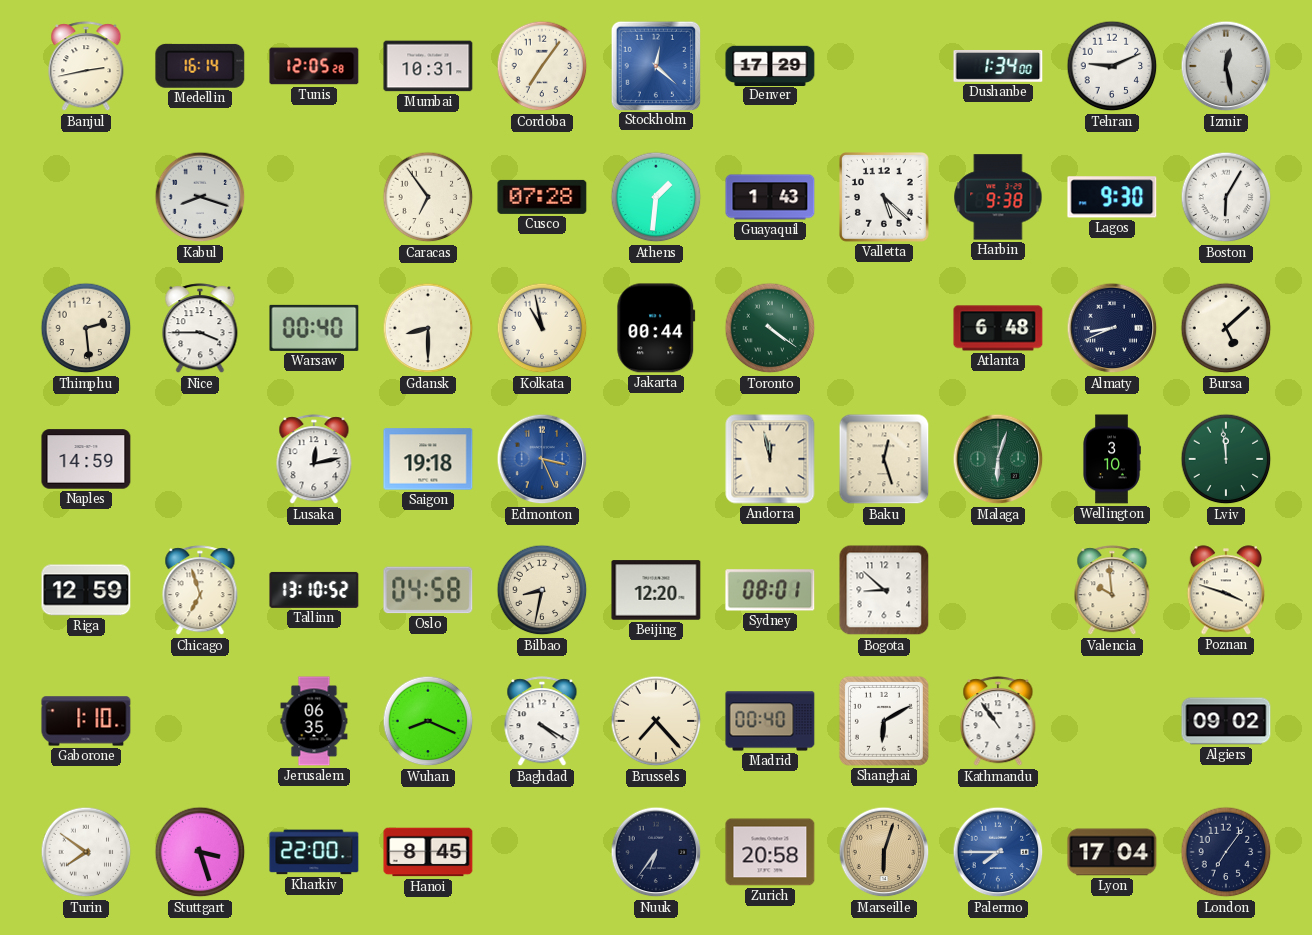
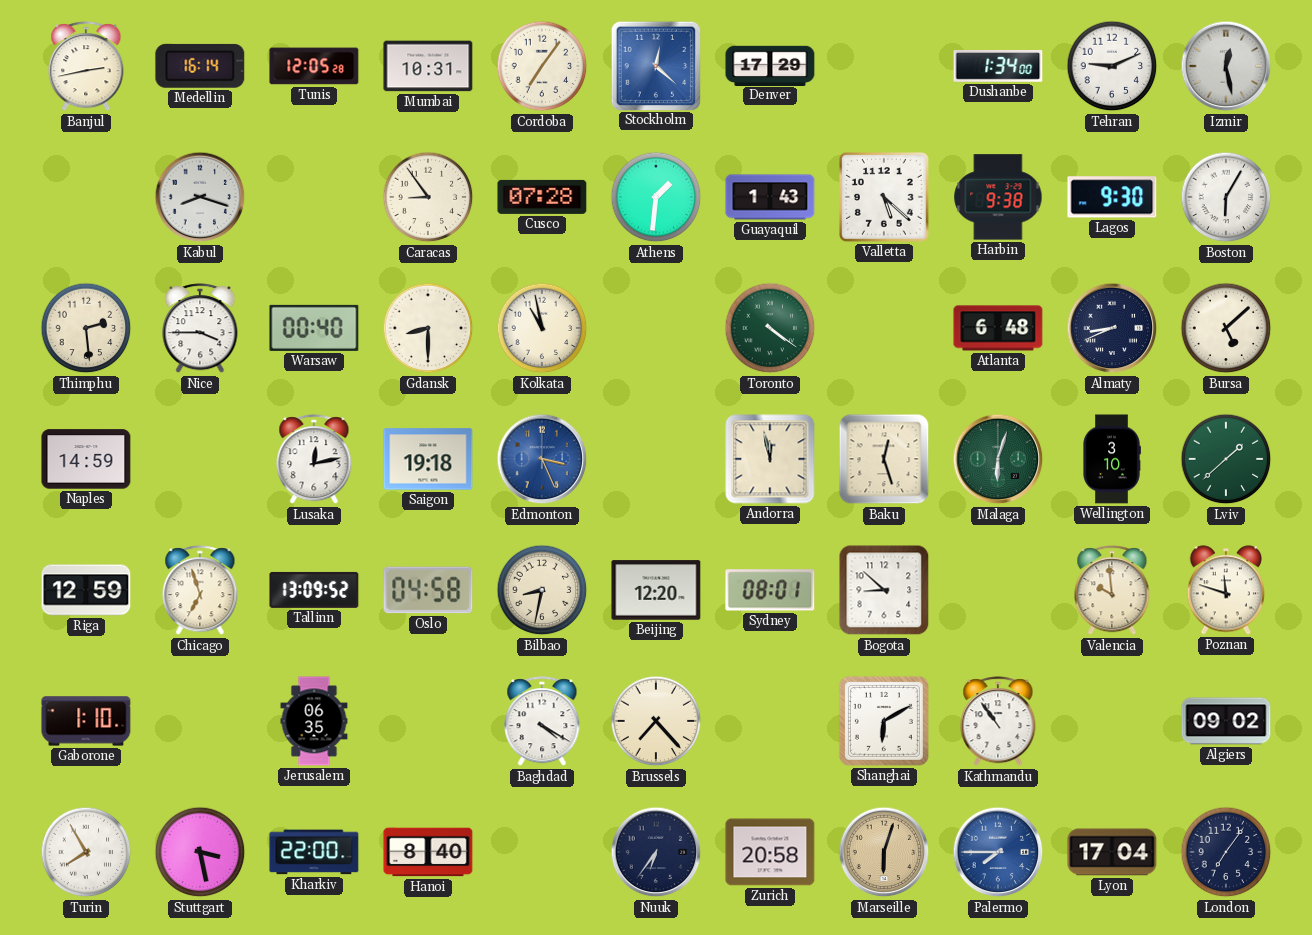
Caracas: 6:54 -> 8:54 (428, 197)
Jakarta: 00:44 -> none (656, 328)
Lviv: 11:59 -> 1:38 (1226, 459)
Tallinn: 13:10 -> 13:09 (314, 590)
Poznan: 3:48 -> 11:48 (1225, 590)
Wuhan: 8:19 -> none (428, 721)
Madrid: 00:40 -> none (770, 721)
Turin: 7:51 -> 7:55 (86, 852)
Stuttgart: 3:27 -> 3:28 (200, 852)
Hanoi: 8:45 -> 8:40 (428, 852)
